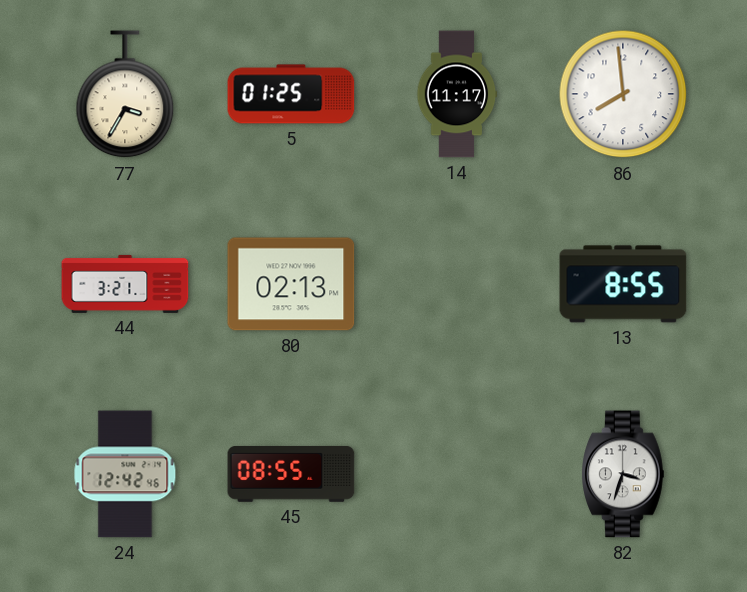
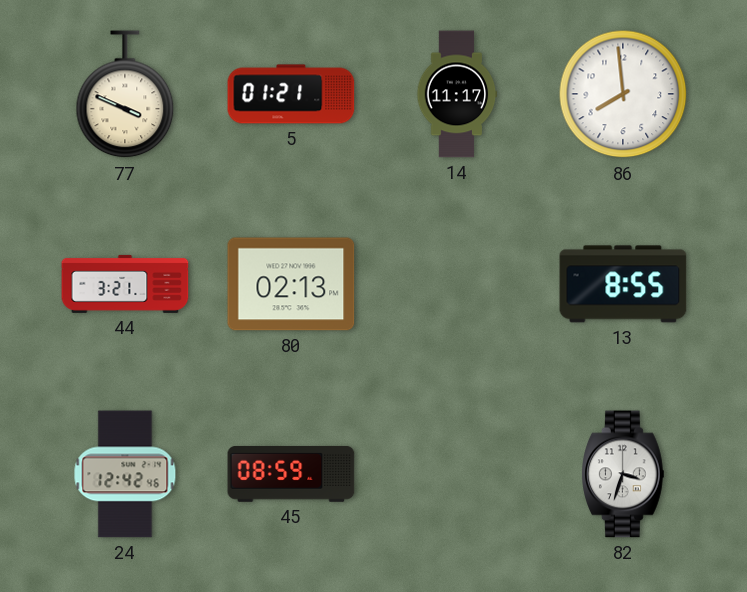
77: 3:35 -> 3:49 (125, 95)
5: 01:25 -> 01:21 (291, 94)
45: 08:55 -> 08:59 (291, 474)
